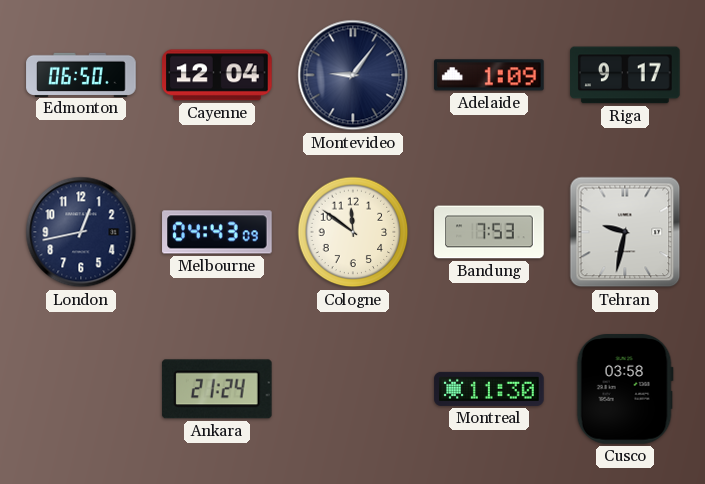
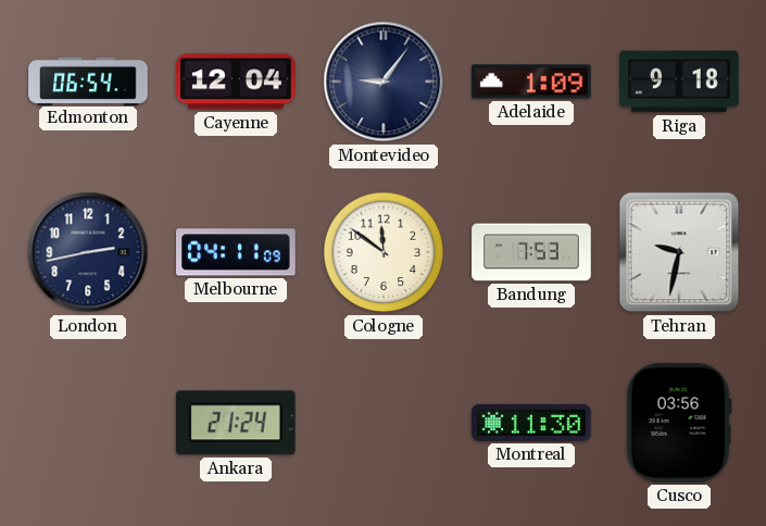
Edmonton: 06:50 -> 06:54 (88, 80)
Riga: 9:17 -> 9:18 (679, 82)
London: 12:43 -> 2:43 (88, 252)
Melbourne: 04:43 -> 04:11 (236, 252)
Cusco: 03:58 -> 03:56 (679, 424)
